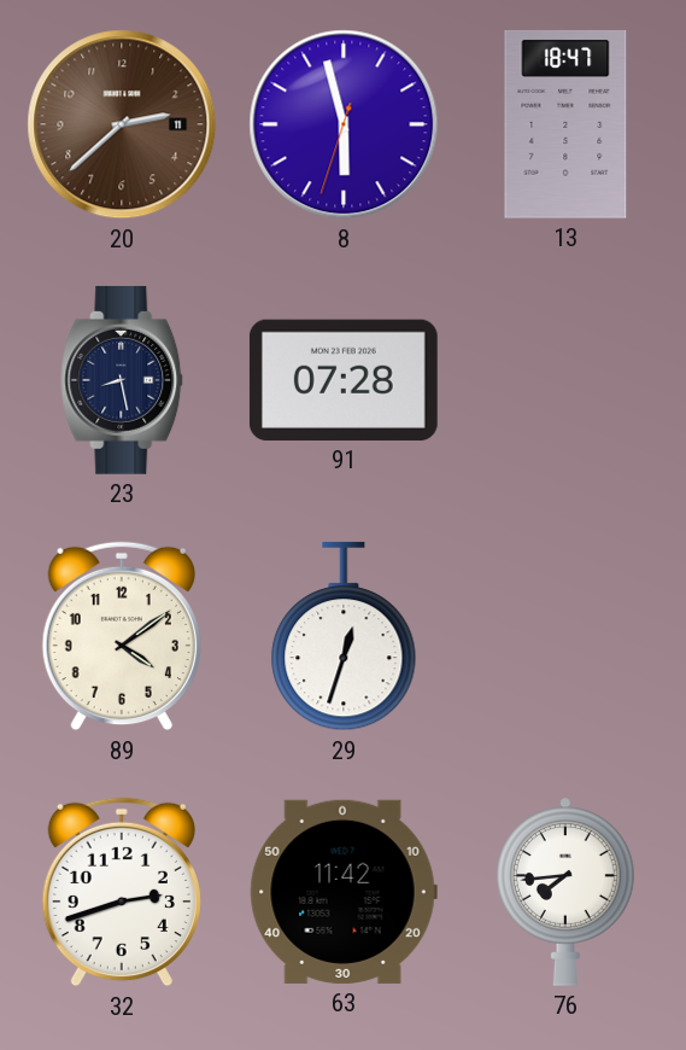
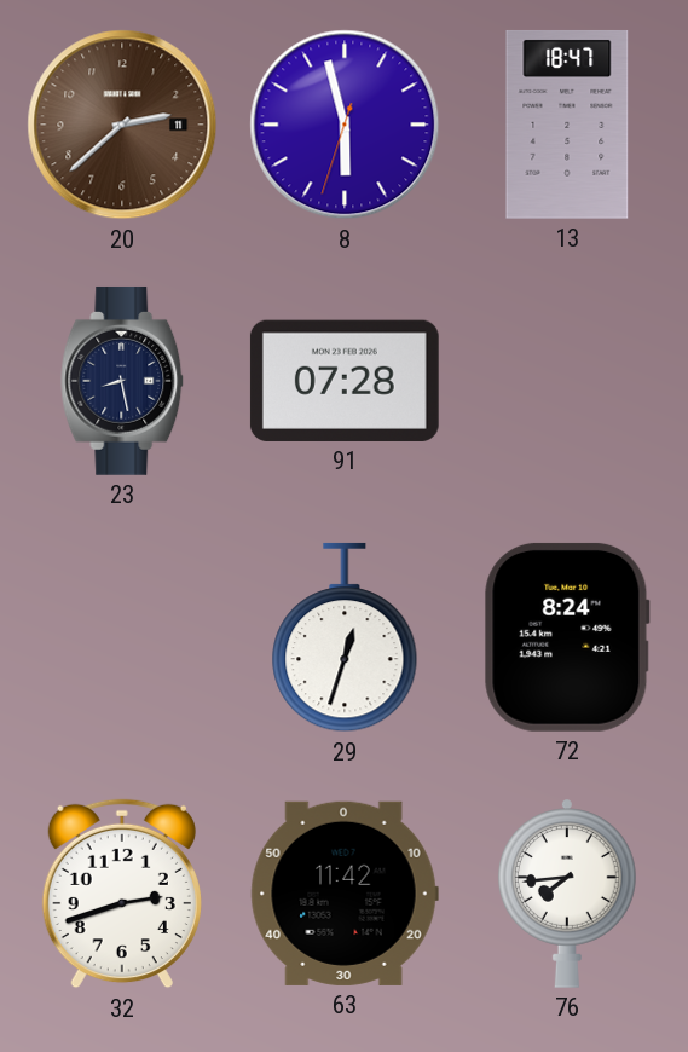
89: 4:09 -> none (122, 636)
72: none -> 8:24 (567, 637)
